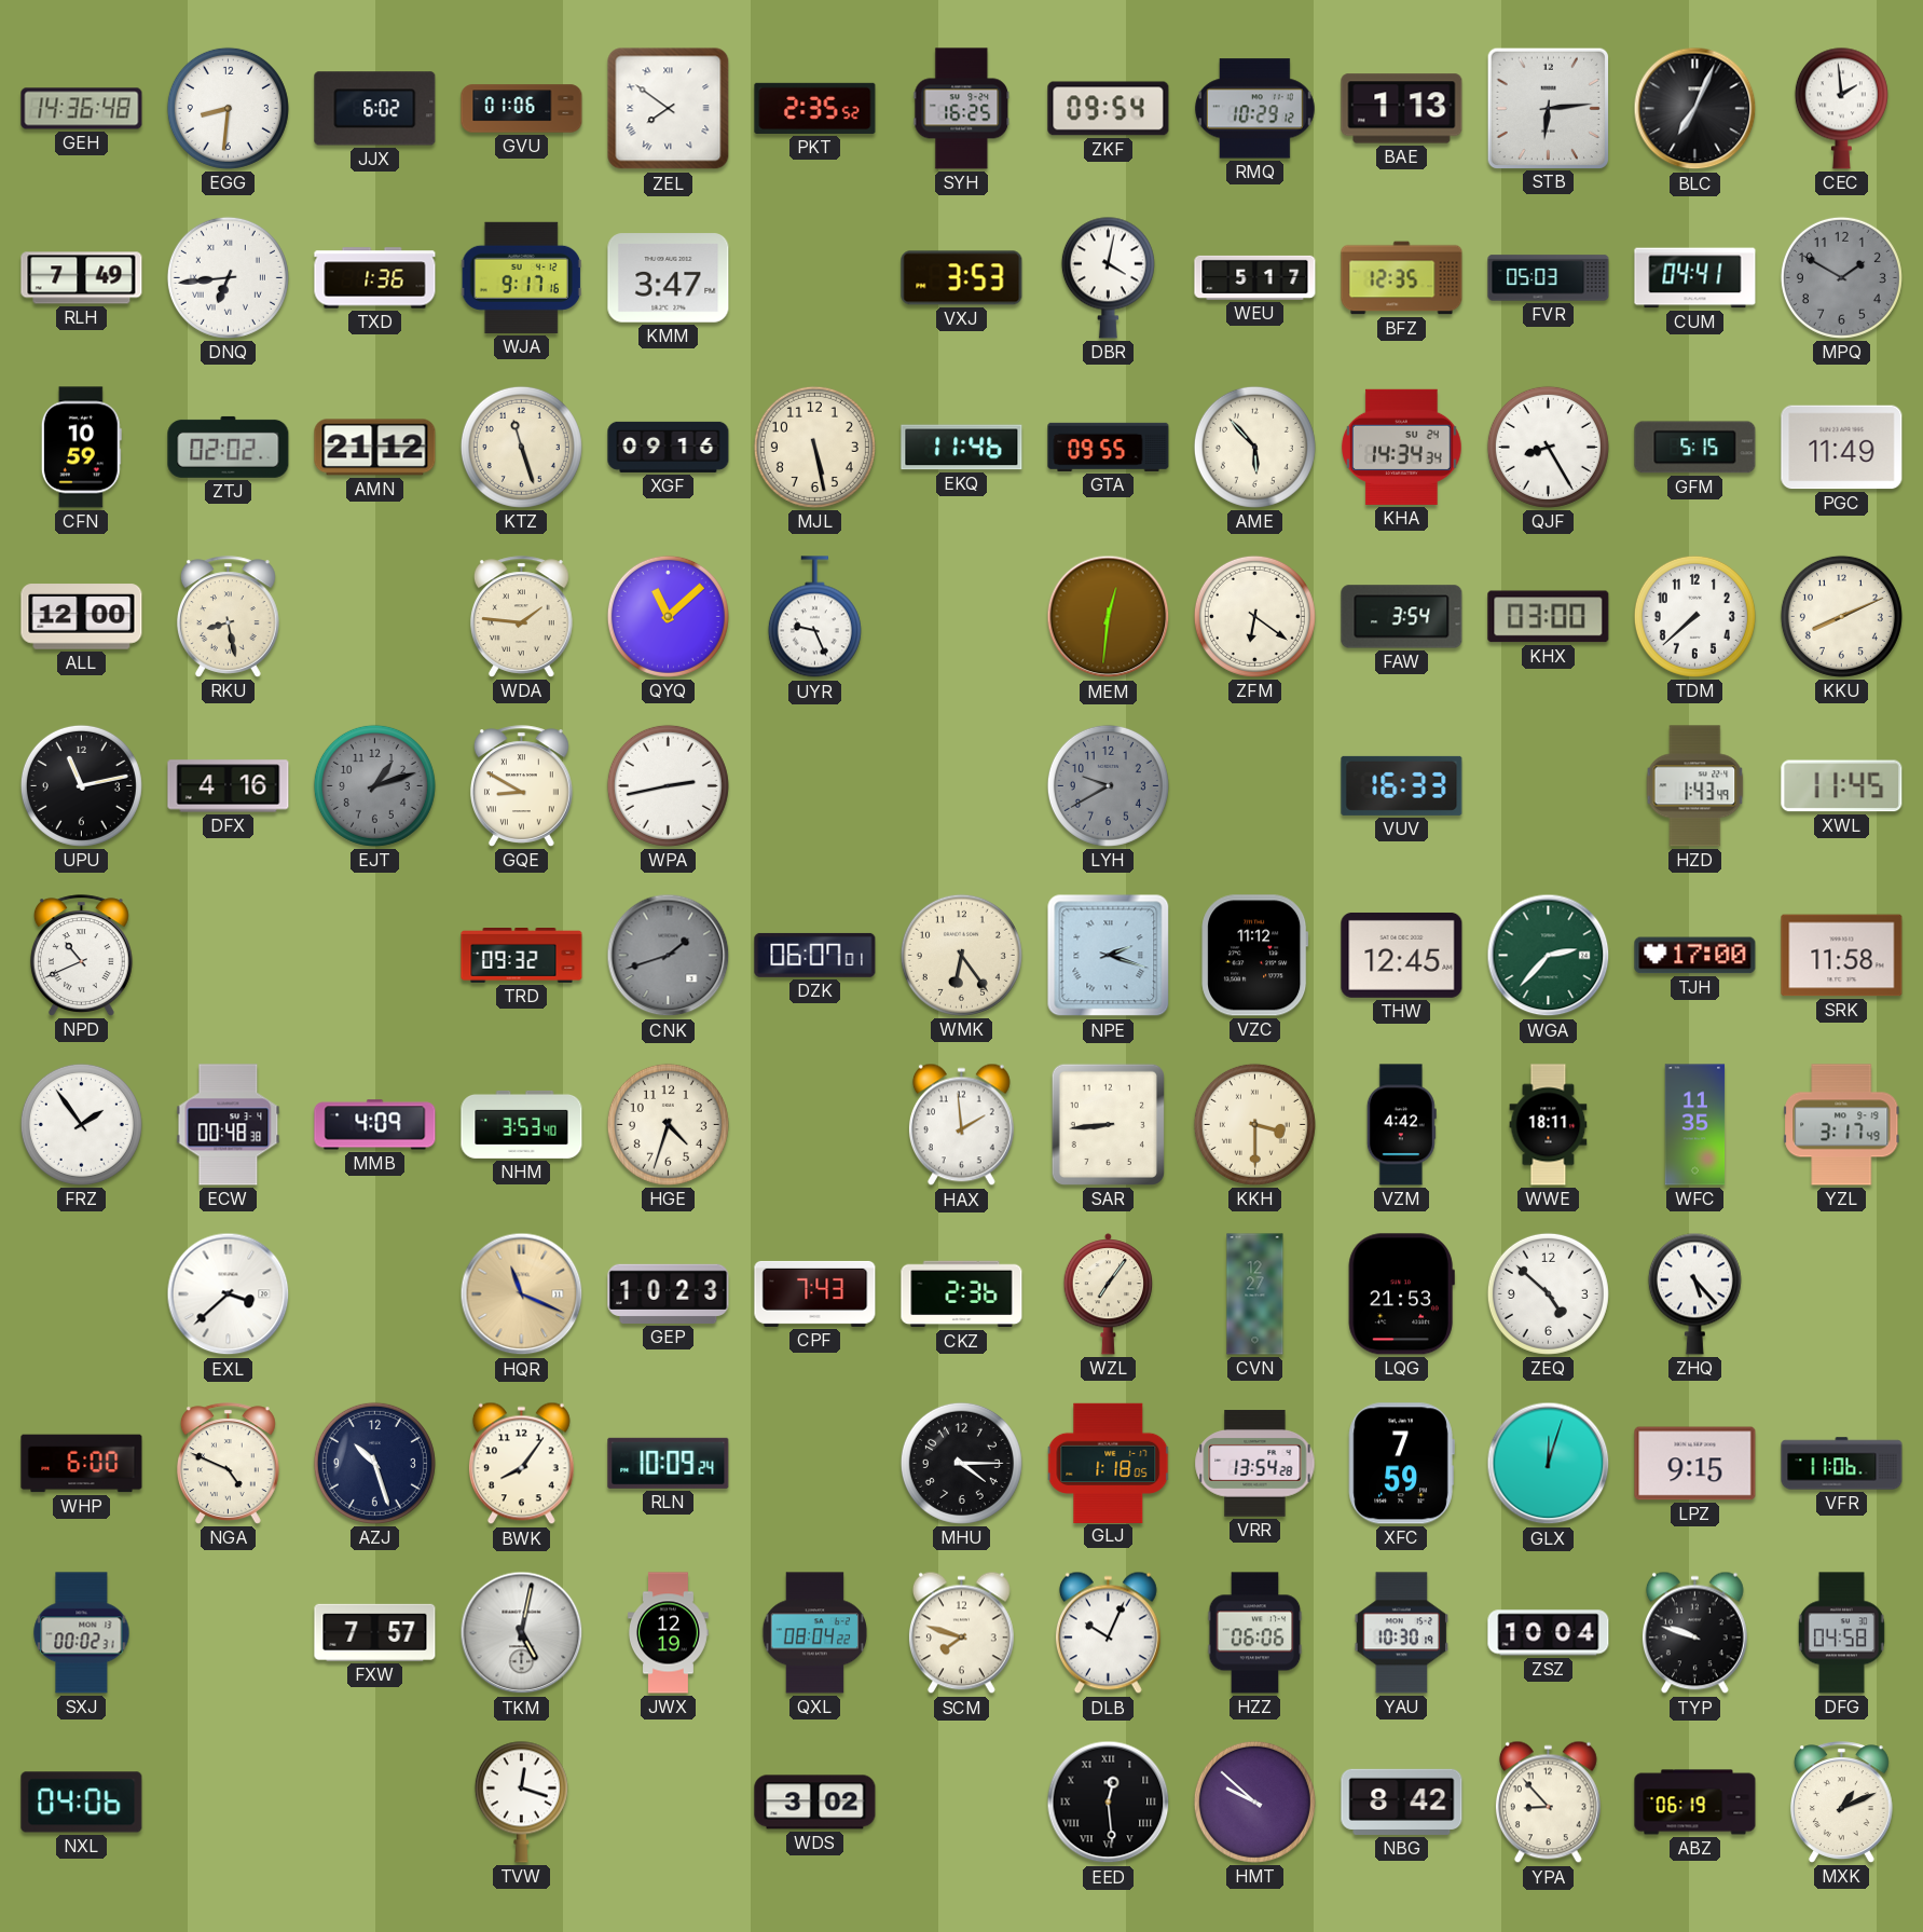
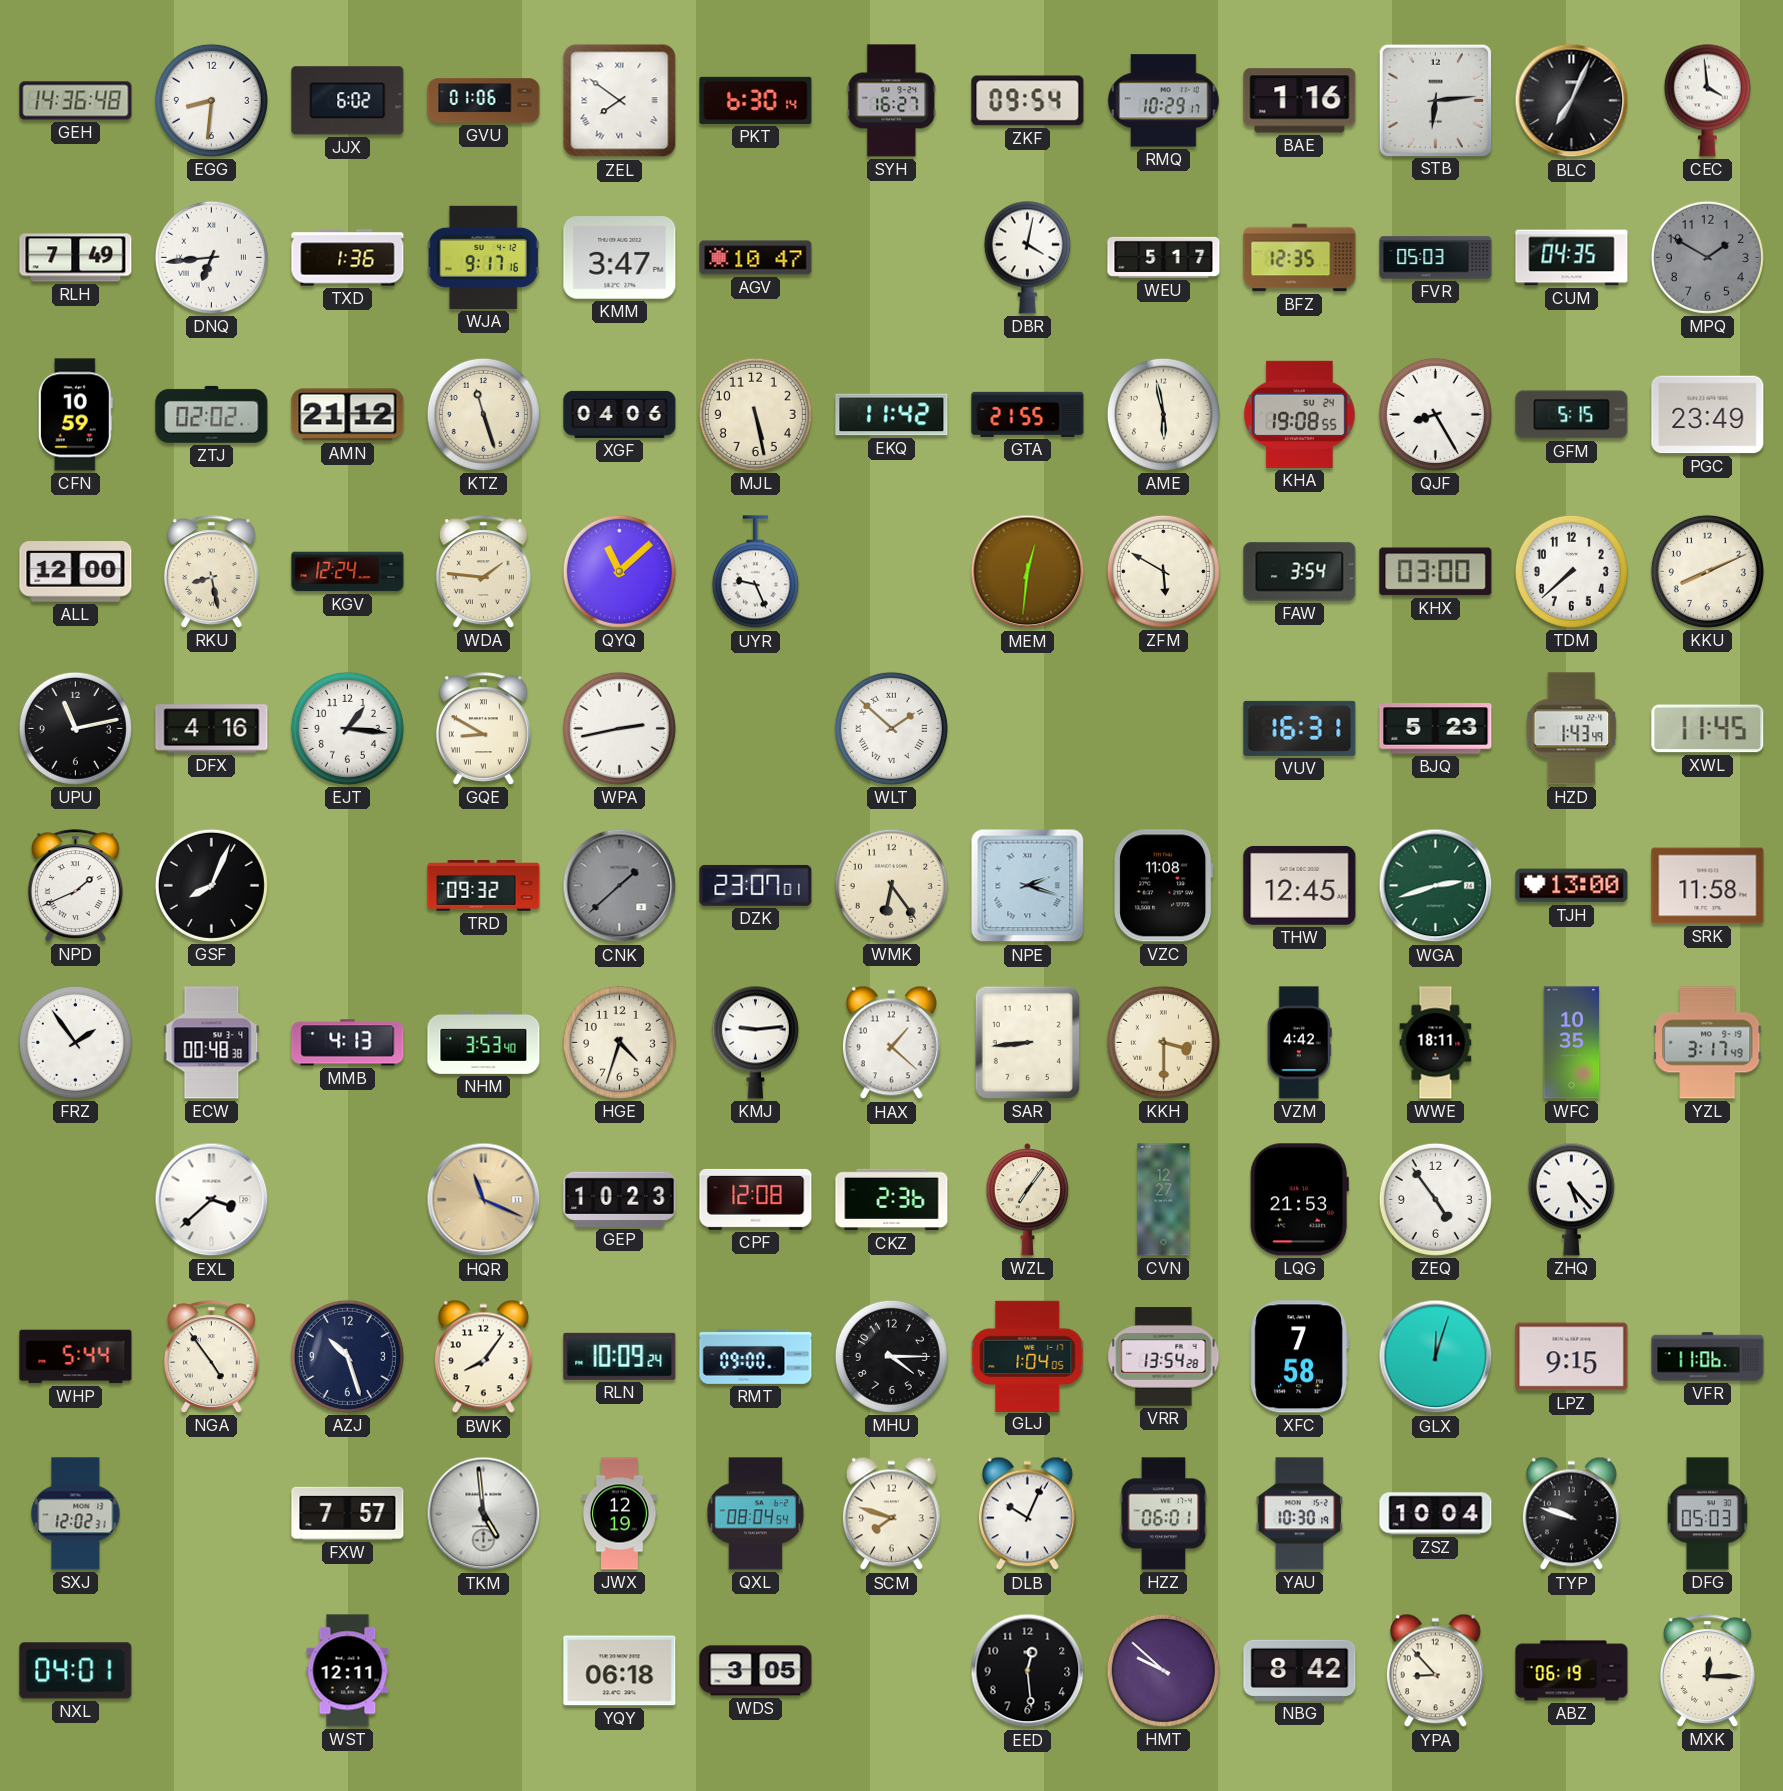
PKT: 2:35 -> 6:30 (756, 100)
SYH: 16:25 -> 16:27 (892, 101)
RMQ: 10:29:12 -> 10:29:17 (1163, 101)
BAE: 1:13 -> 1:16 (1300, 101)
CEC: 1:59 -> 3:59 (1707, 100)
AGV: none -> 10:47 (756, 258)
VXJ: 3:53 -> none (962, 278)
CUM: 04:41 -> 04:35 (1572, 258)
XGF: 09:16 -> 04:06 (620, 414)
EKQ: 11:46 -> 11:42 (892, 415)
GTA: 09:55 -> 21:55 (1028, 414)
AME: 5:53 -> 5:58 (1163, 414)
KHA: 14:34 -> 19:08 (1300, 414)
PGC: 11:49 -> 23:49 (1708, 415)
KGV: none -> 12:24 (348, 572)
ZFM: 6:21 -> 5:50 (1163, 571)
EJT: 1:12 -> 1:16 (347, 728)
EJT dial: grey -> white (347, 728)
WLT: none -> 1:52 (891, 728)
LYH: 9:40 -> none (1108, 785)
VUV: 16:33 -> 16:31 (1300, 728)
BJQ: none -> 5:23 (1436, 729)
NPD: 10:41 -> 1:41 (75, 886)
GSF: none -> 8:04 (211, 885)
CNK: 1:42 -> 1:38 (620, 886)
DZK: 06:07 -> 23:07 (756, 885)
VZC: 11:12 -> 11:08 (1164, 886)
WGA: 2:37 -> 2:42 (1436, 886)
TJH: 17:00 -> 13:00 (1572, 886)
MMB: 4:09 -> 4:13 (348, 1043)
KMJ: none -> 9:14 (755, 1042)
HAX: 1:59 -> 1:22 (891, 1043)
WFC: 11:35 -> 10:35 (1572, 1043)
CPF: 7:43 -> 12:08 (756, 1199)
ZEQ: 4:52 -> 4:54 (1435, 1199)
WHP: 6:00 -> 5:44 (76, 1357)
NGA: 4:49 -> 4:54 (211, 1357)
RMT: none -> 09:00 (756, 1356)
GLJ: 1:18 -> 1:04 (1028, 1356)
XFC: 7:59 -> 7:58 (1299, 1357)
SXJ: 00:02 -> 12:02 (76, 1514)
TKM: 5:02 -> 4:59 (484, 1514)
QXL: 08:04:22 -> 08:04:54 (756, 1514)
HZZ: 06:06 -> 06:01 (1164, 1514)
DFG: 04:58 -> 05:03 (1707, 1514)
NXL: 04:06 -> 04:01 (76, 1671)
WST: none -> 12:11 (348, 1671)
TVW: 12:18 -> none (521, 1801)
YQY: none -> 06:18 (620, 1671)
WDS: 3:02 -> 3:05 (756, 1671)
EED numerals: Roman -> Arabic (1028, 1671)
MXK: 1:11 -> 12:15 (1707, 1671)
